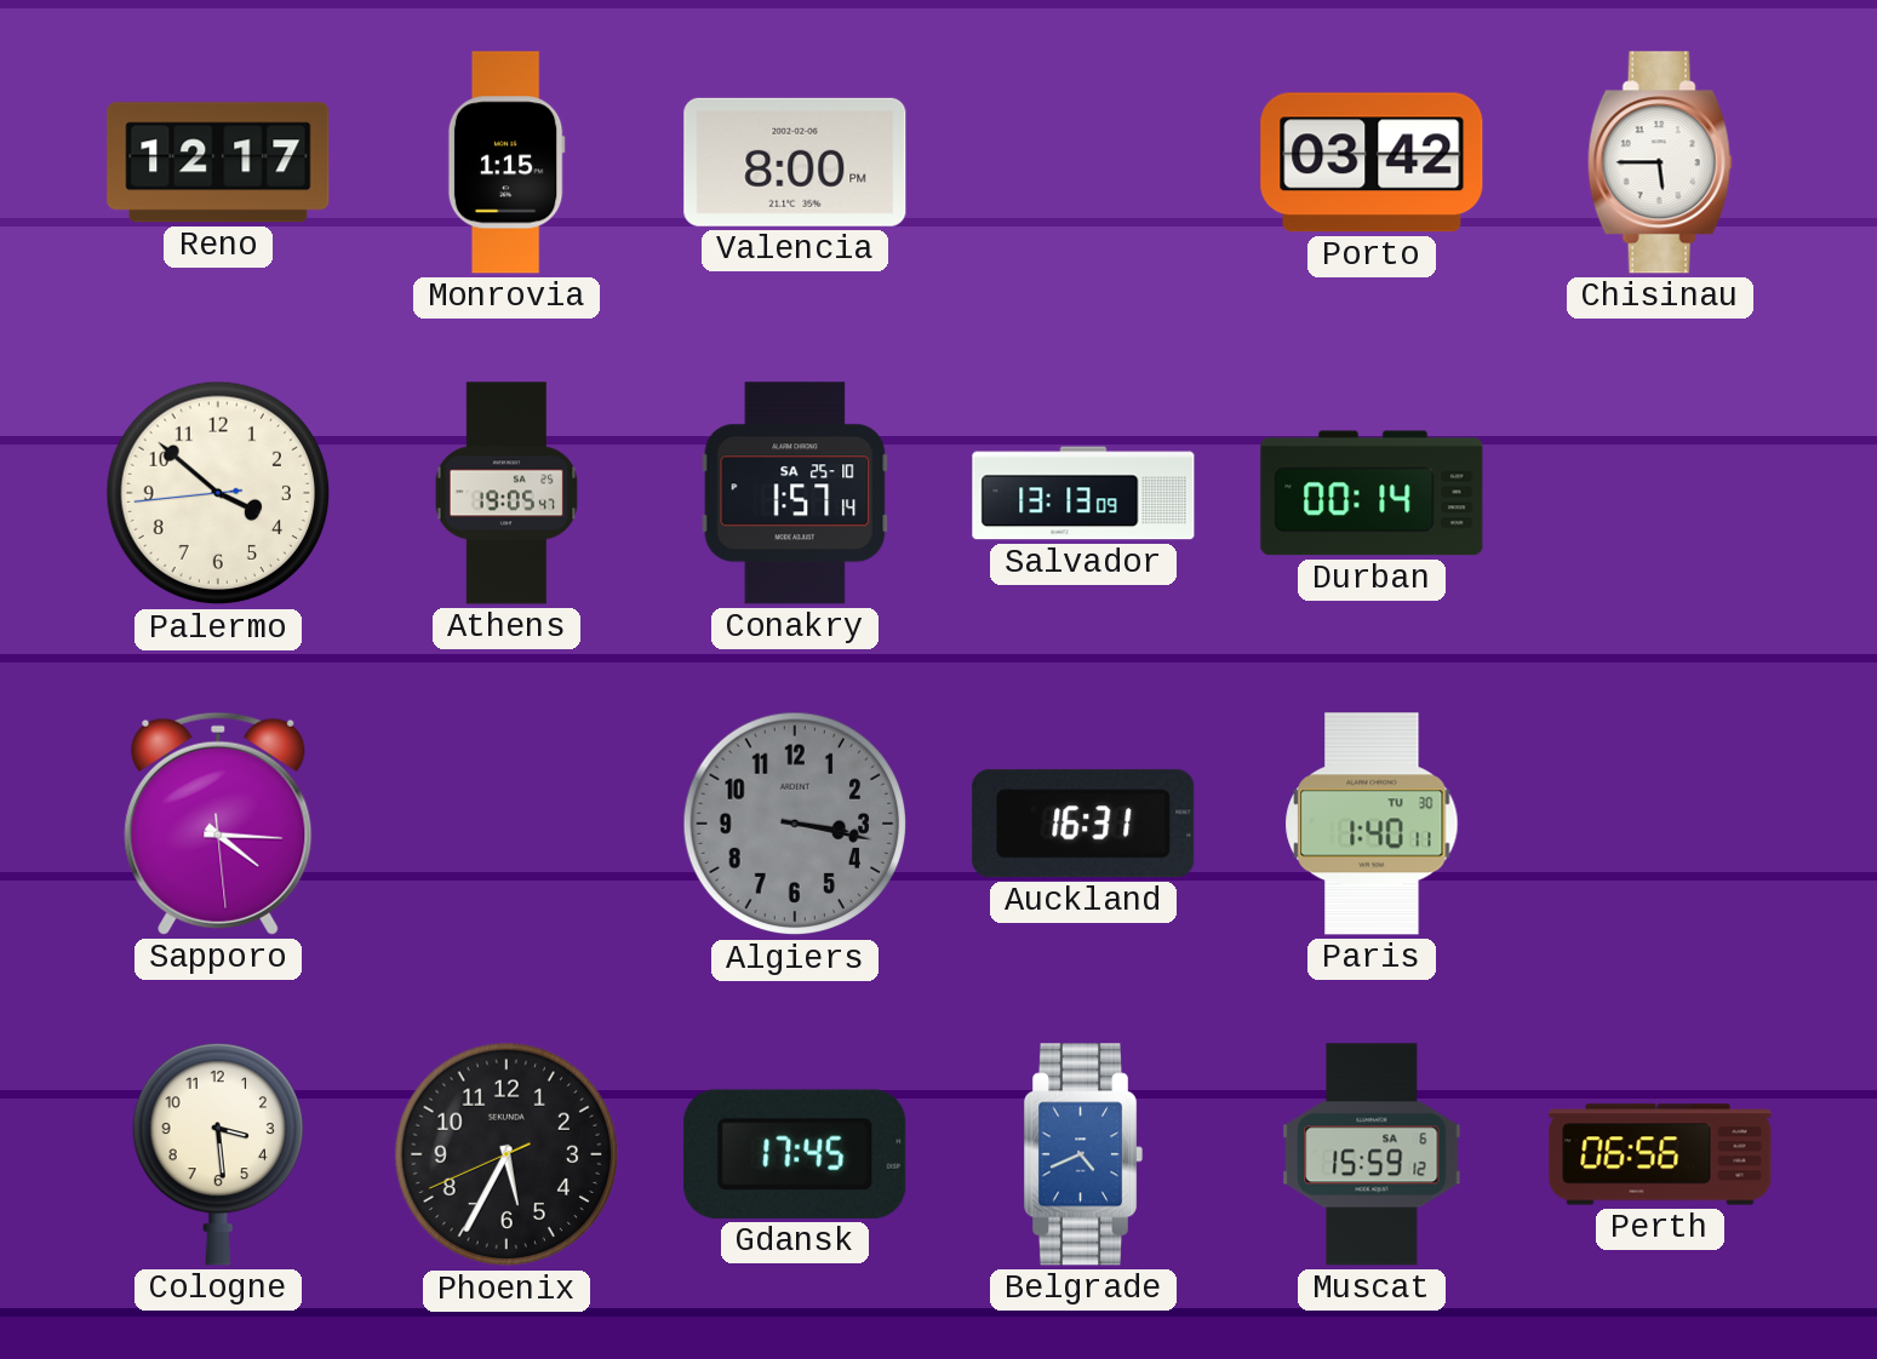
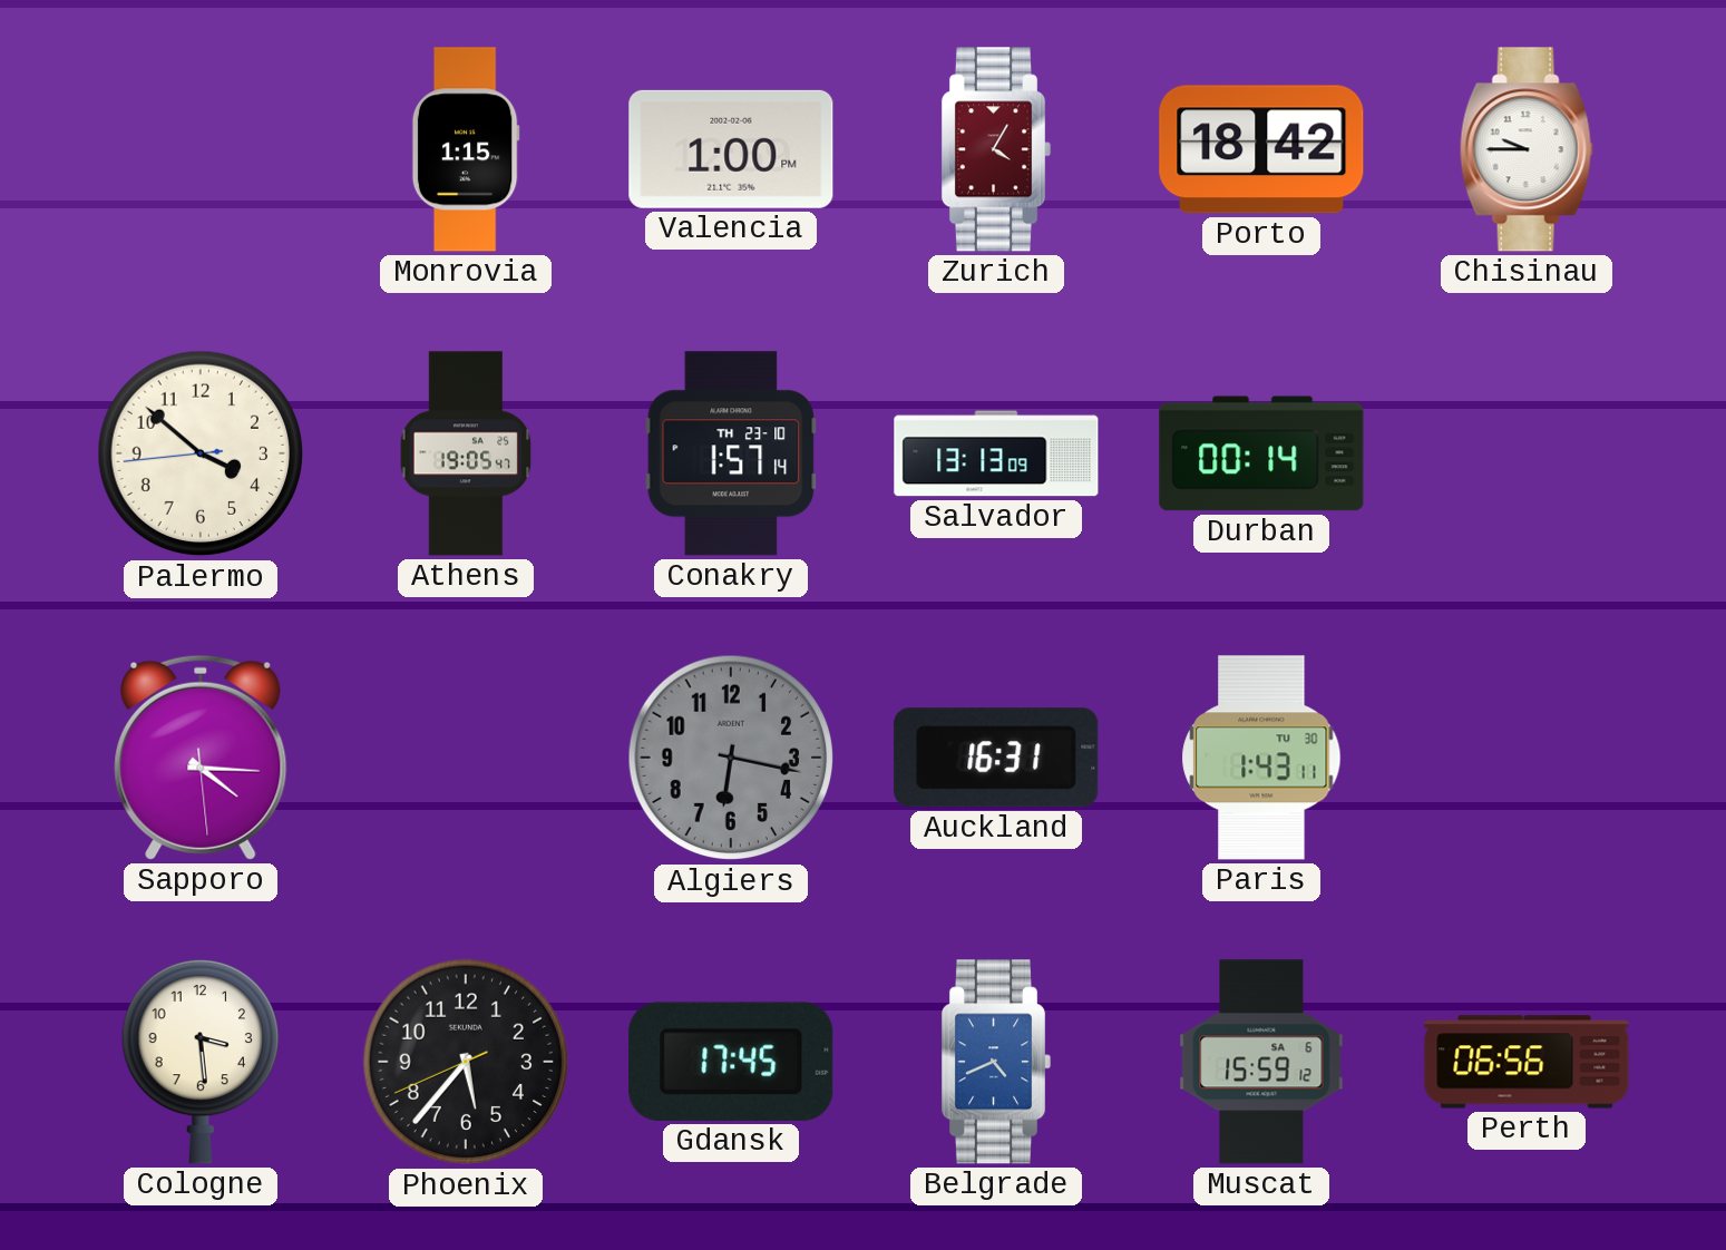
Reno: 12:17 -> none (218, 162)
Valencia: 8:00 -> 1:00 (731, 149)
Zurich: none -> 4:05 (996, 149)
Porto: 03:42 -> 18:42 (1261, 149)
Chisinau: 5:45 -> 9:45 (1527, 149)
Conakry date: SA 25-10 -> TH 23-10 (731, 453)
Algiers: 3:17 -> 6:17 (731, 758)
Paris: 1:40 -> 1:43 (1261, 758)
Phoenix: 5:34 -> 5:36 (466, 1062)
